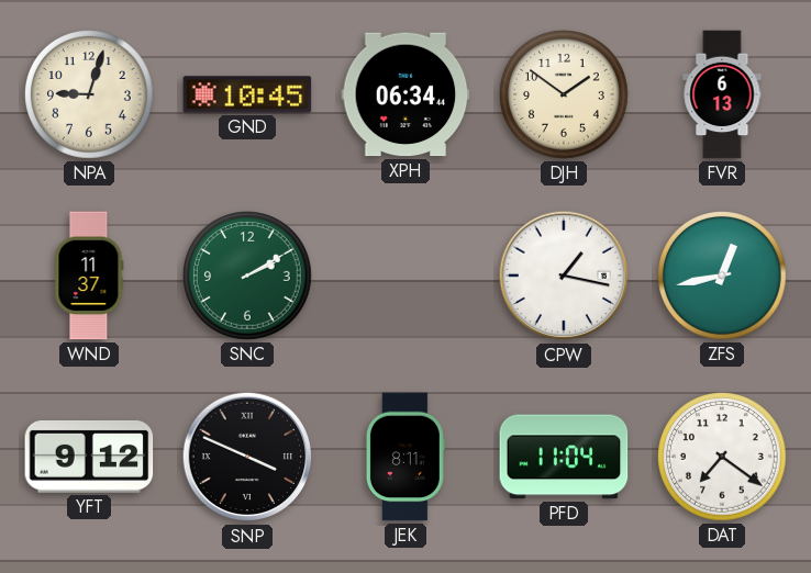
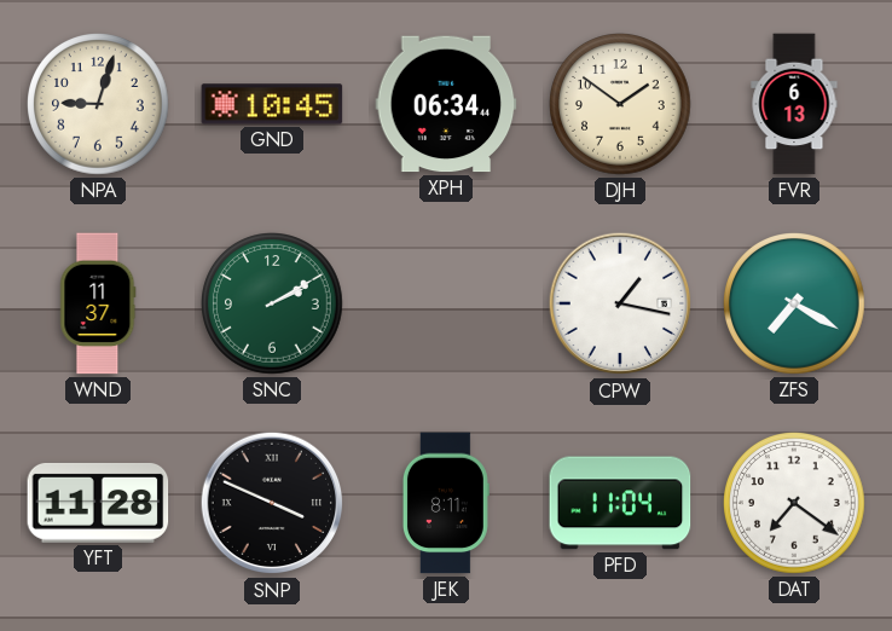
ZFS: 12:43 -> 7:20 (795, 305)
YFT: 9:12 -> 11:28 (98, 503)
